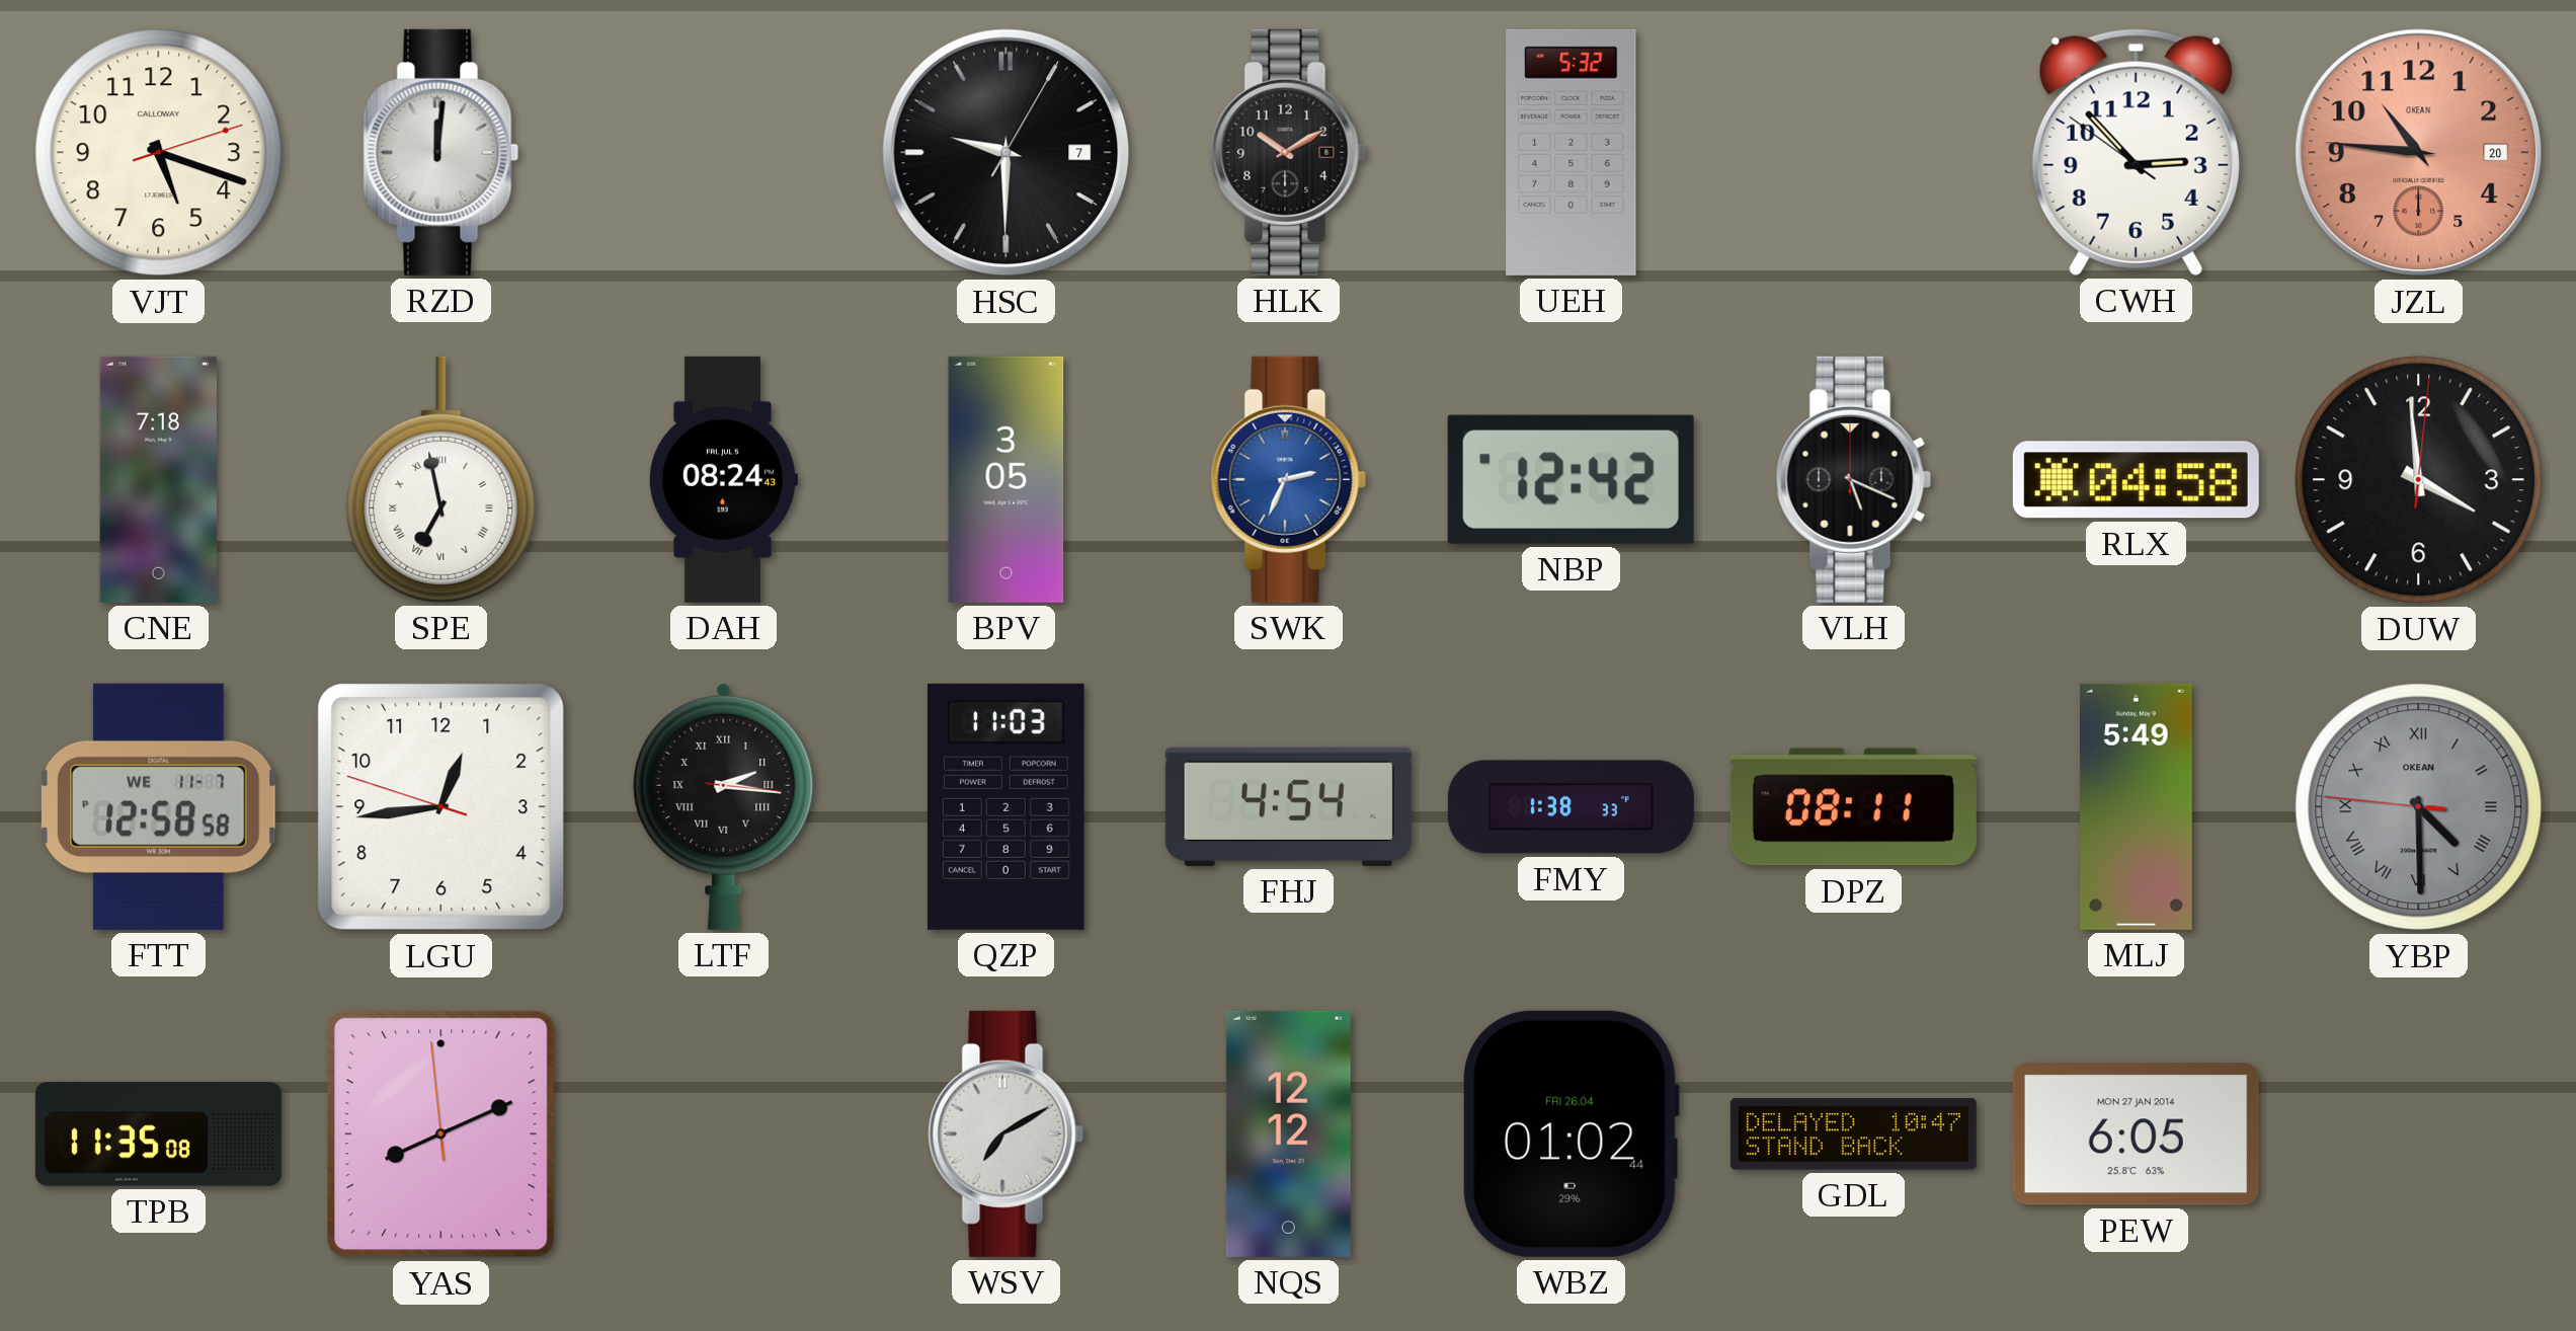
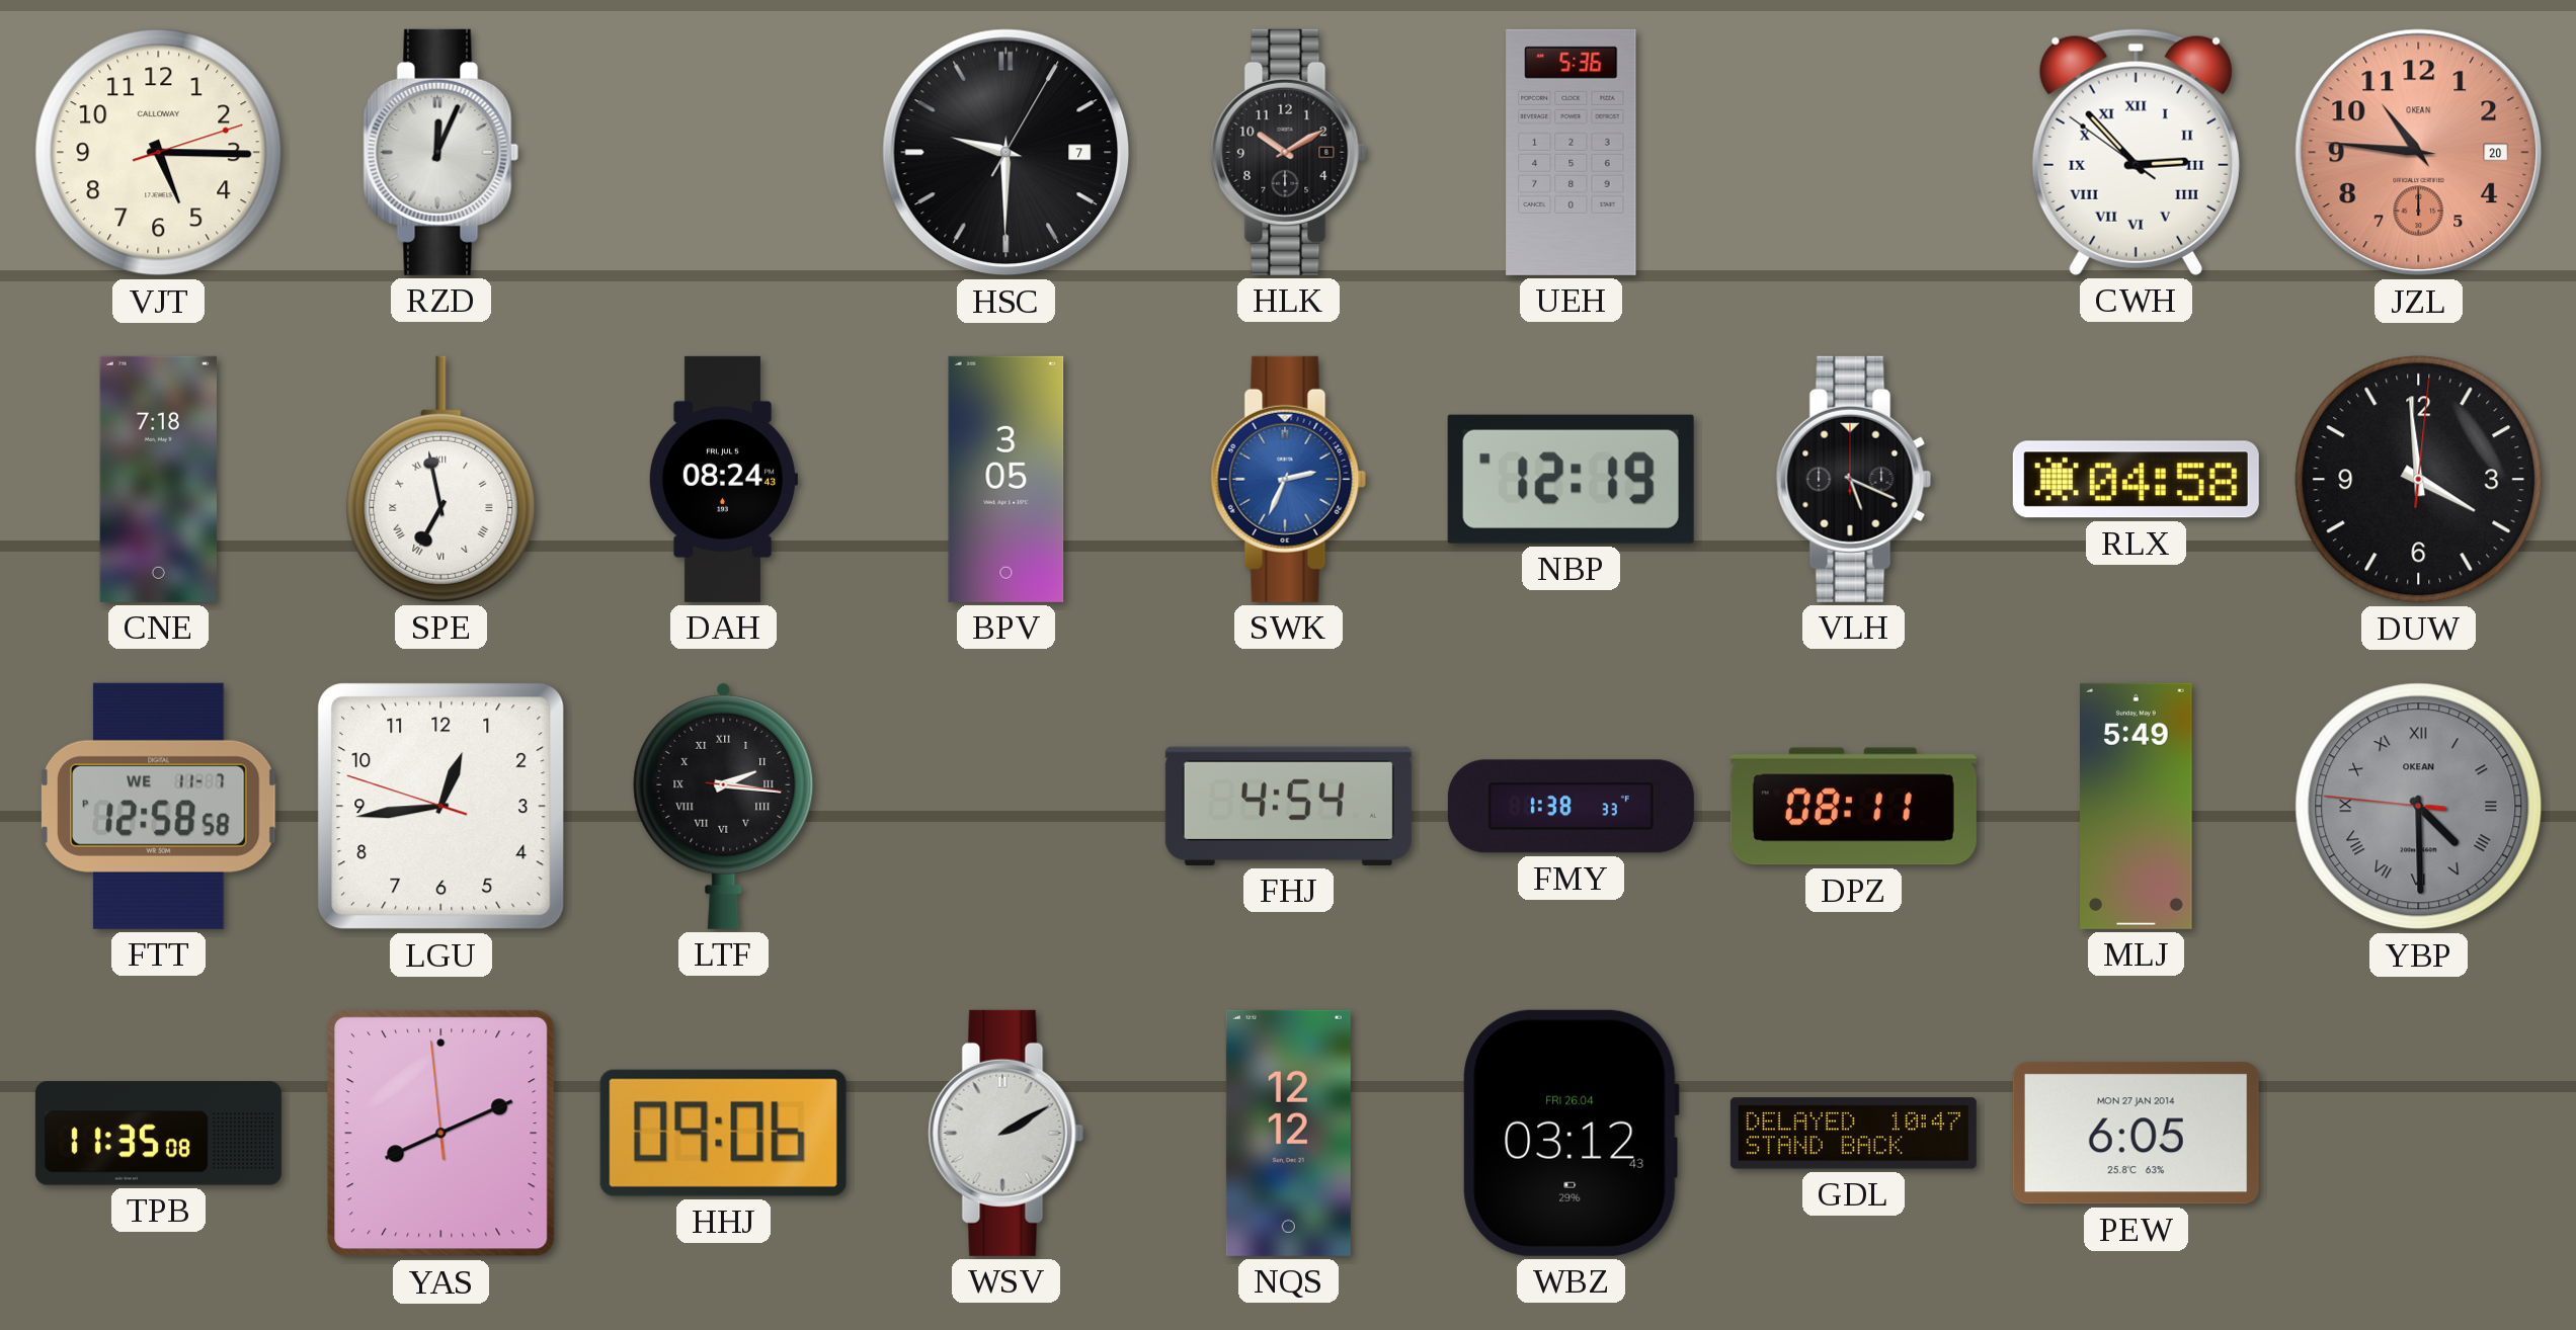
VJT: 5:18 -> 5:15 (159, 153)
RZD: 12:01 -> 12:04 (441, 152)
UEH: 5:32 -> 5:36 (1572, 152)
CWH numerals: Arabic -> Roman (2136, 152)
NBP: 12:42 -> 12:19 (1571, 479)
QZP: 11:03 -> none (1005, 806)
HHJ: none -> 09:06 (723, 1133)
WSV: 7:10 -> 2:10 (1007, 1133)
WBZ: 01:02 -> 03:12 (1572, 1133)
